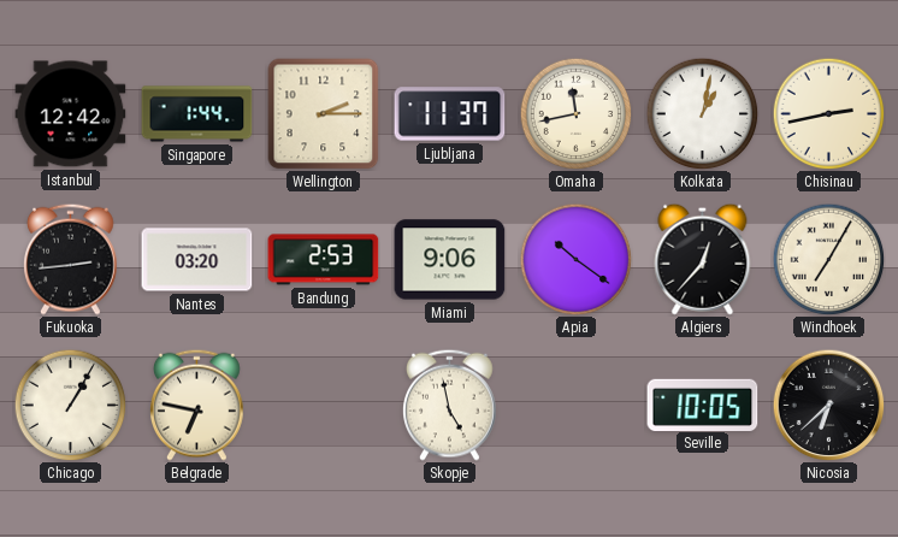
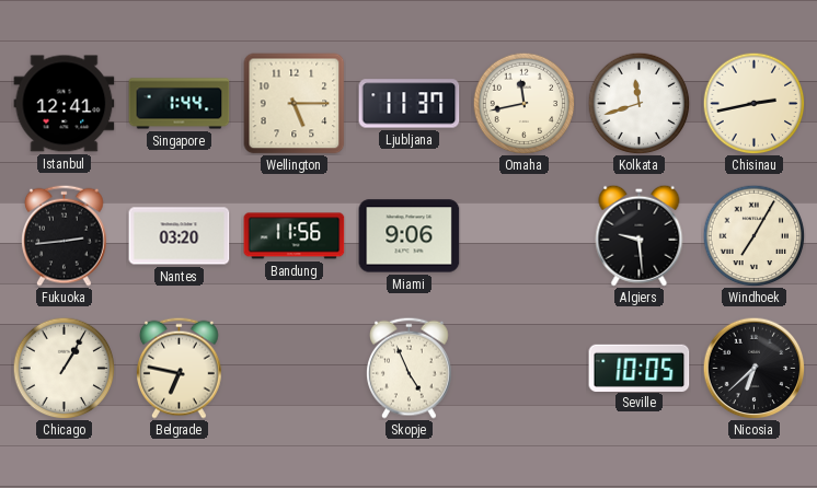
Istanbul: 12:42 -> 12:41 (65, 104)
Wellington: 2:15 -> 5:15 (295, 104)
Kolkata: 1:02 -> 11:42 (638, 103)
Bandung: 2:53 -> 11:56 (295, 236)
Apia: 10:21 -> none (575, 259)
Algiers: 12:37 -> 9:29 (640, 235)
Skopje: 4:58 -> 4:56 (410, 368)
